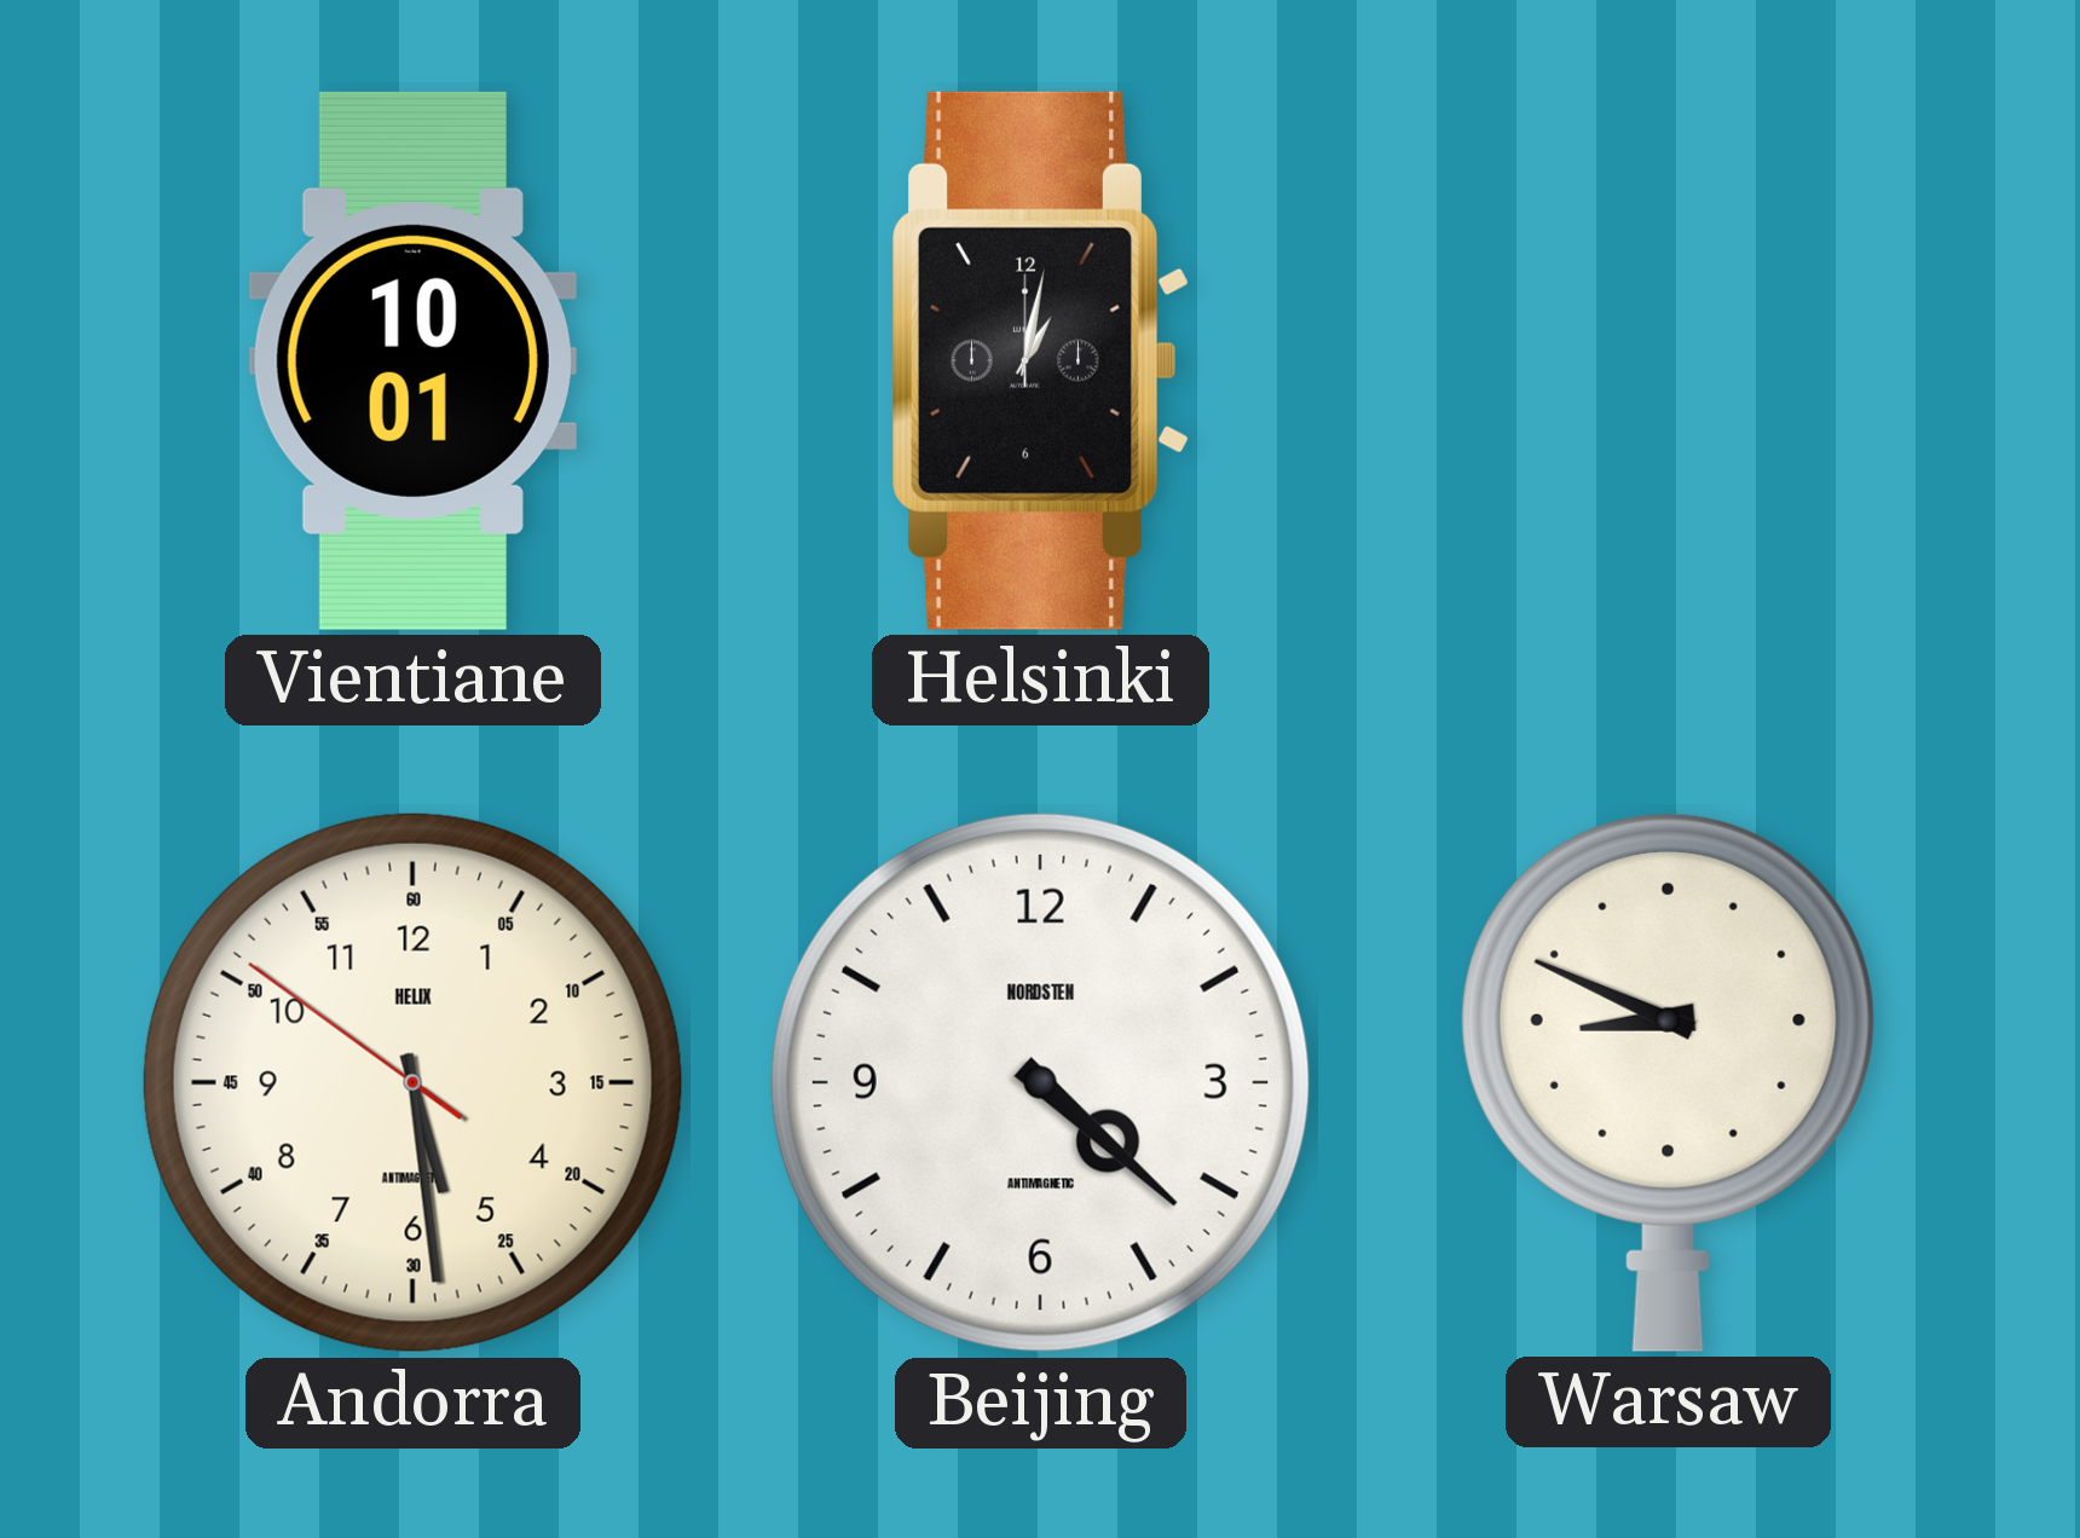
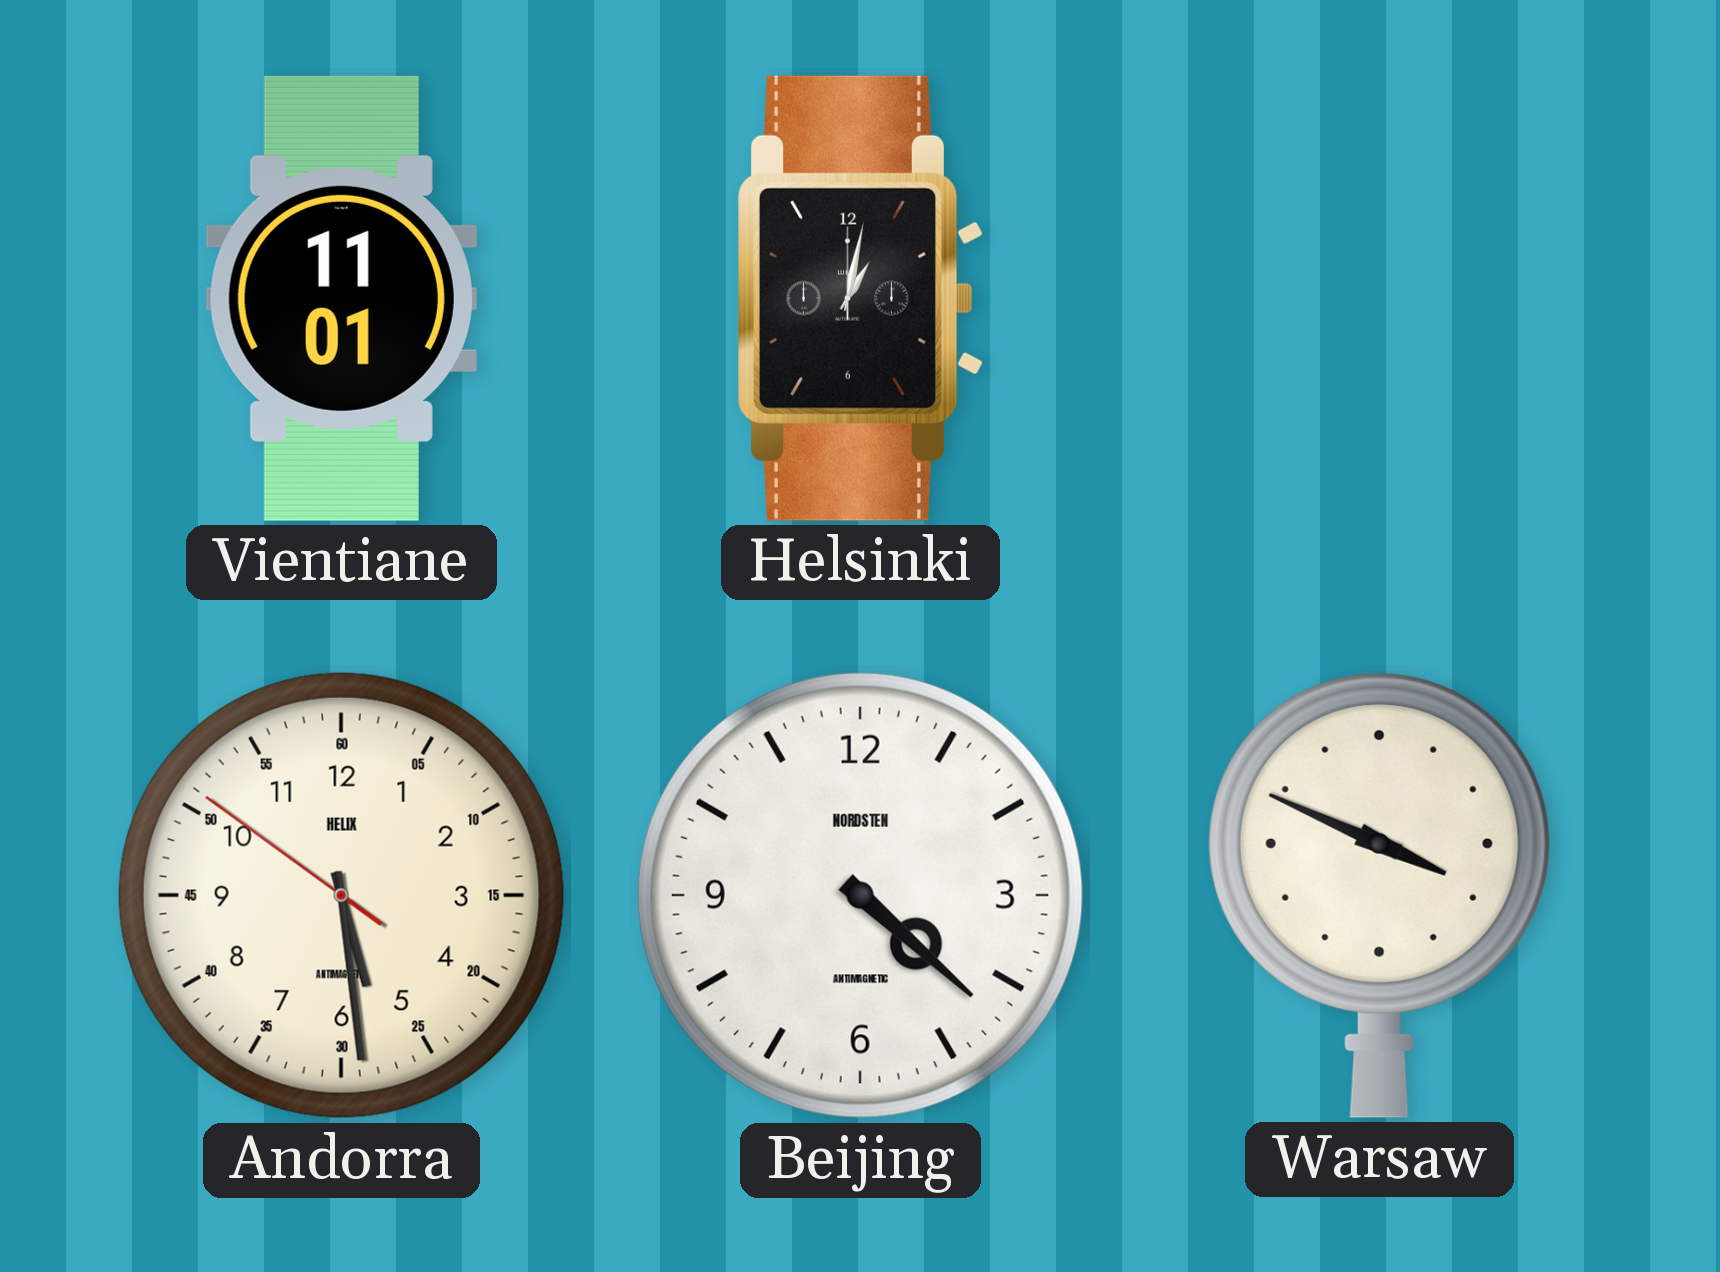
Vientiane: 10:01 -> 11:01 (341, 298)
Warsaw: 8:49 -> 3:49 (1379, 895)
